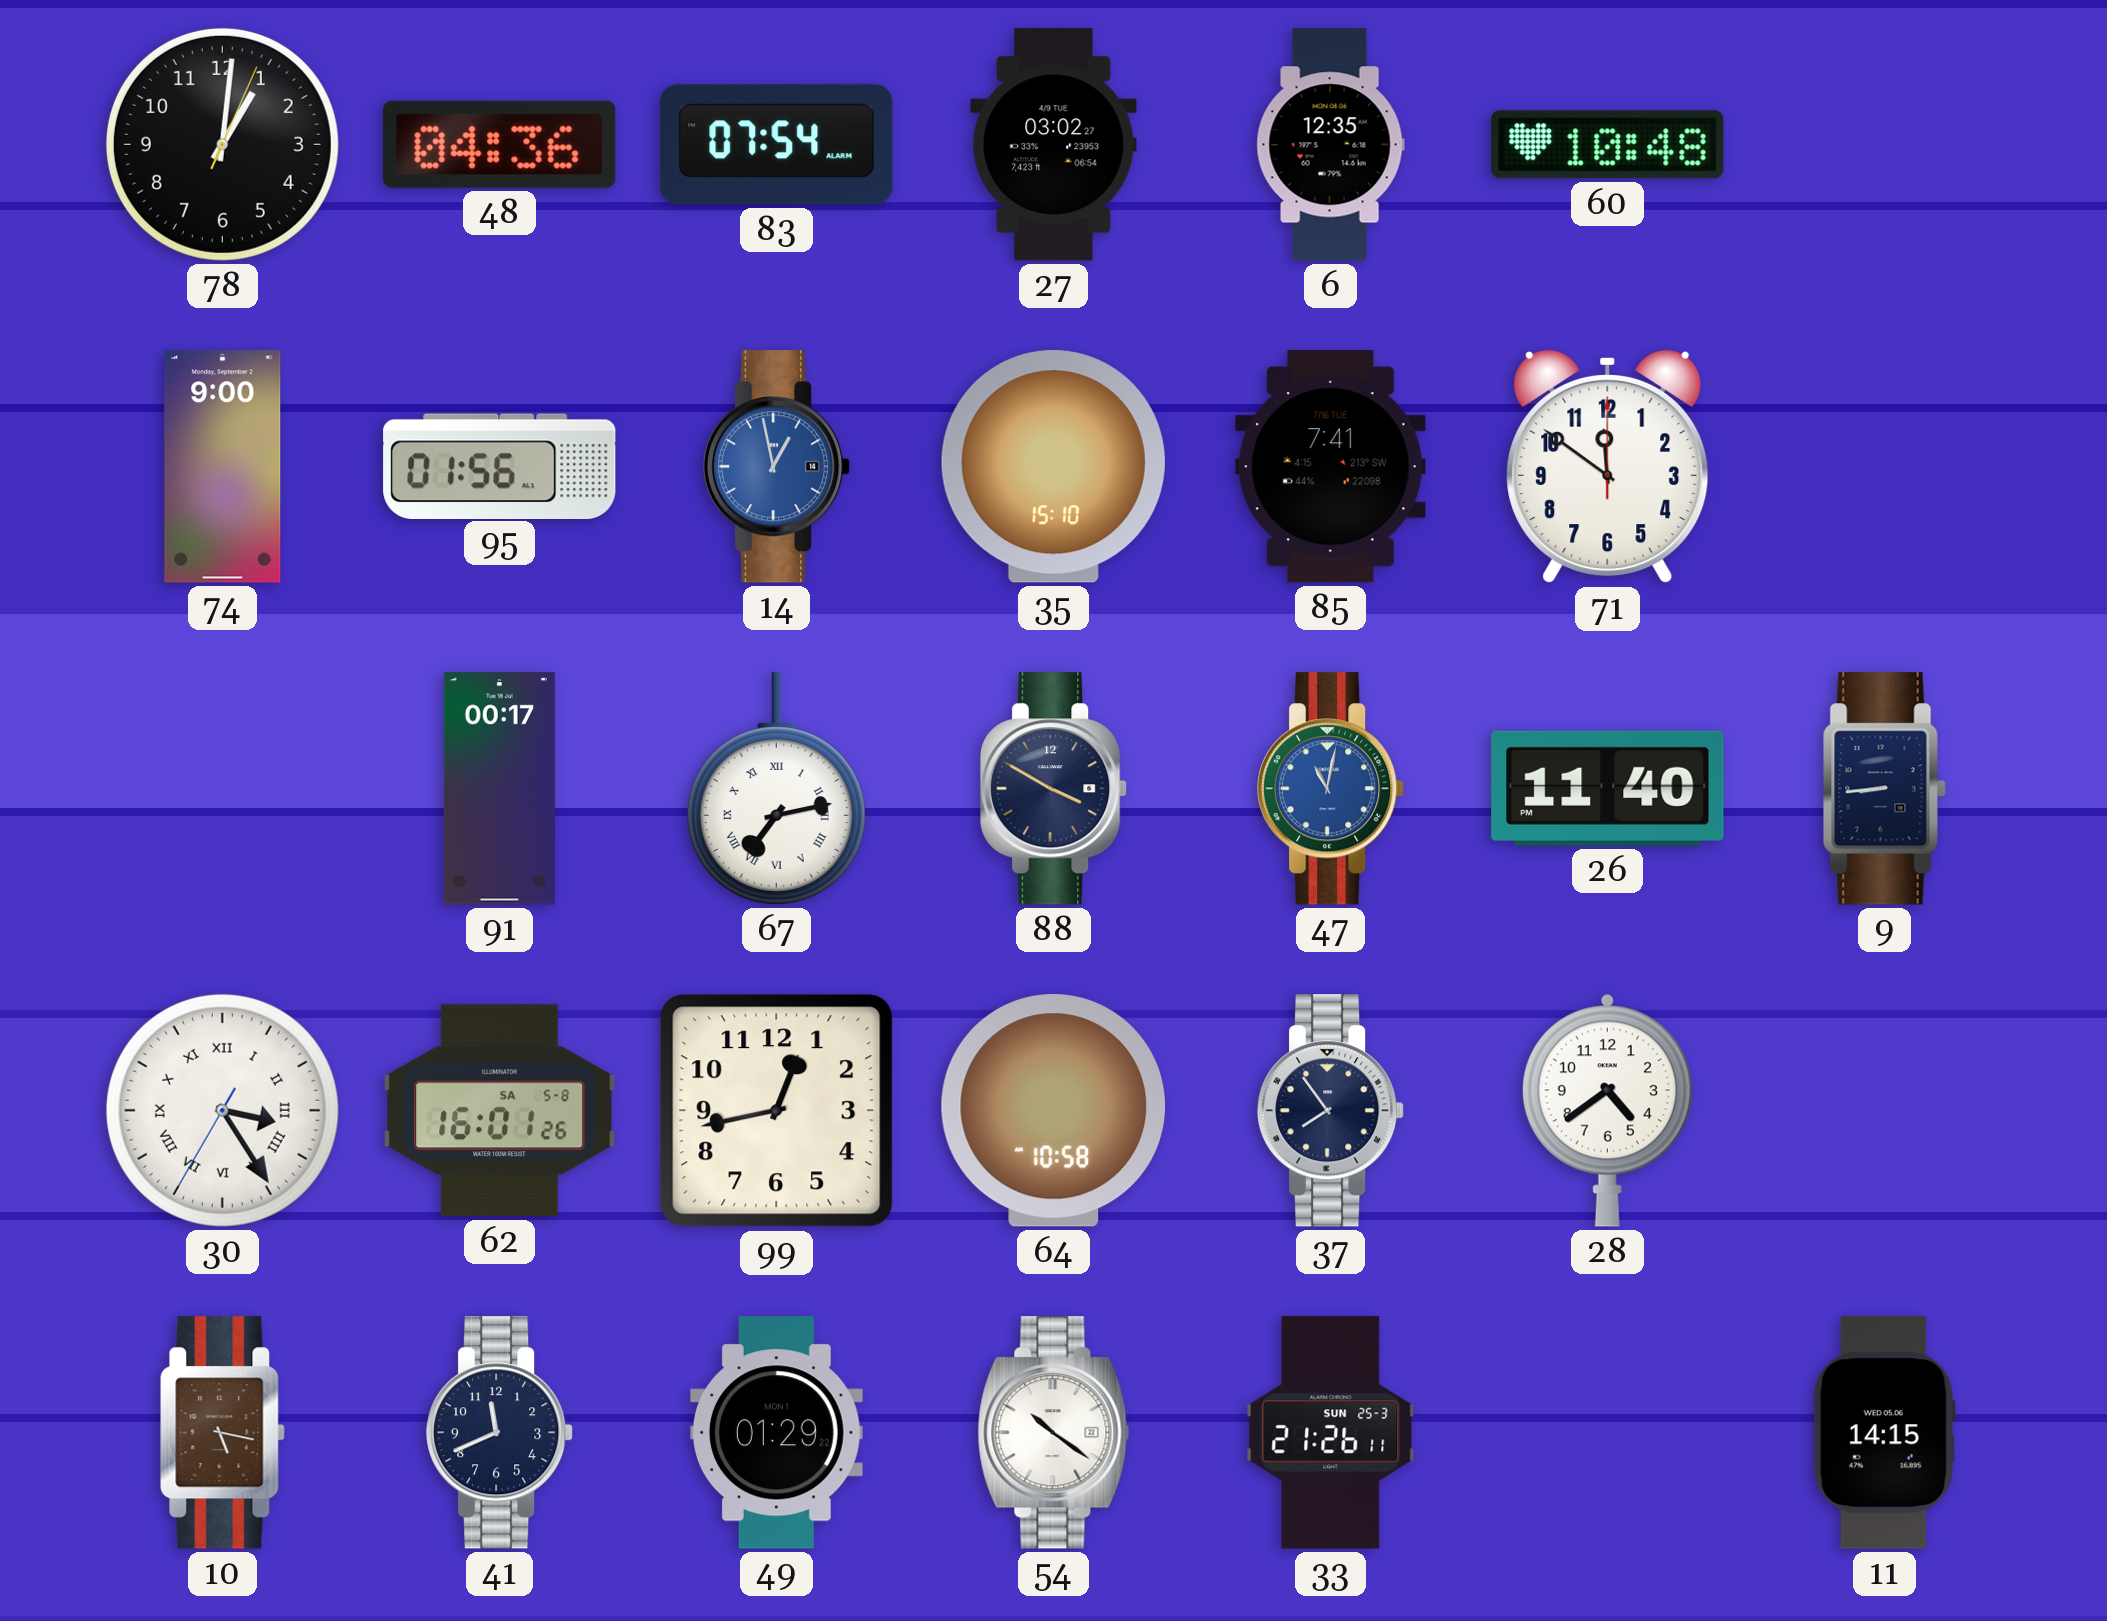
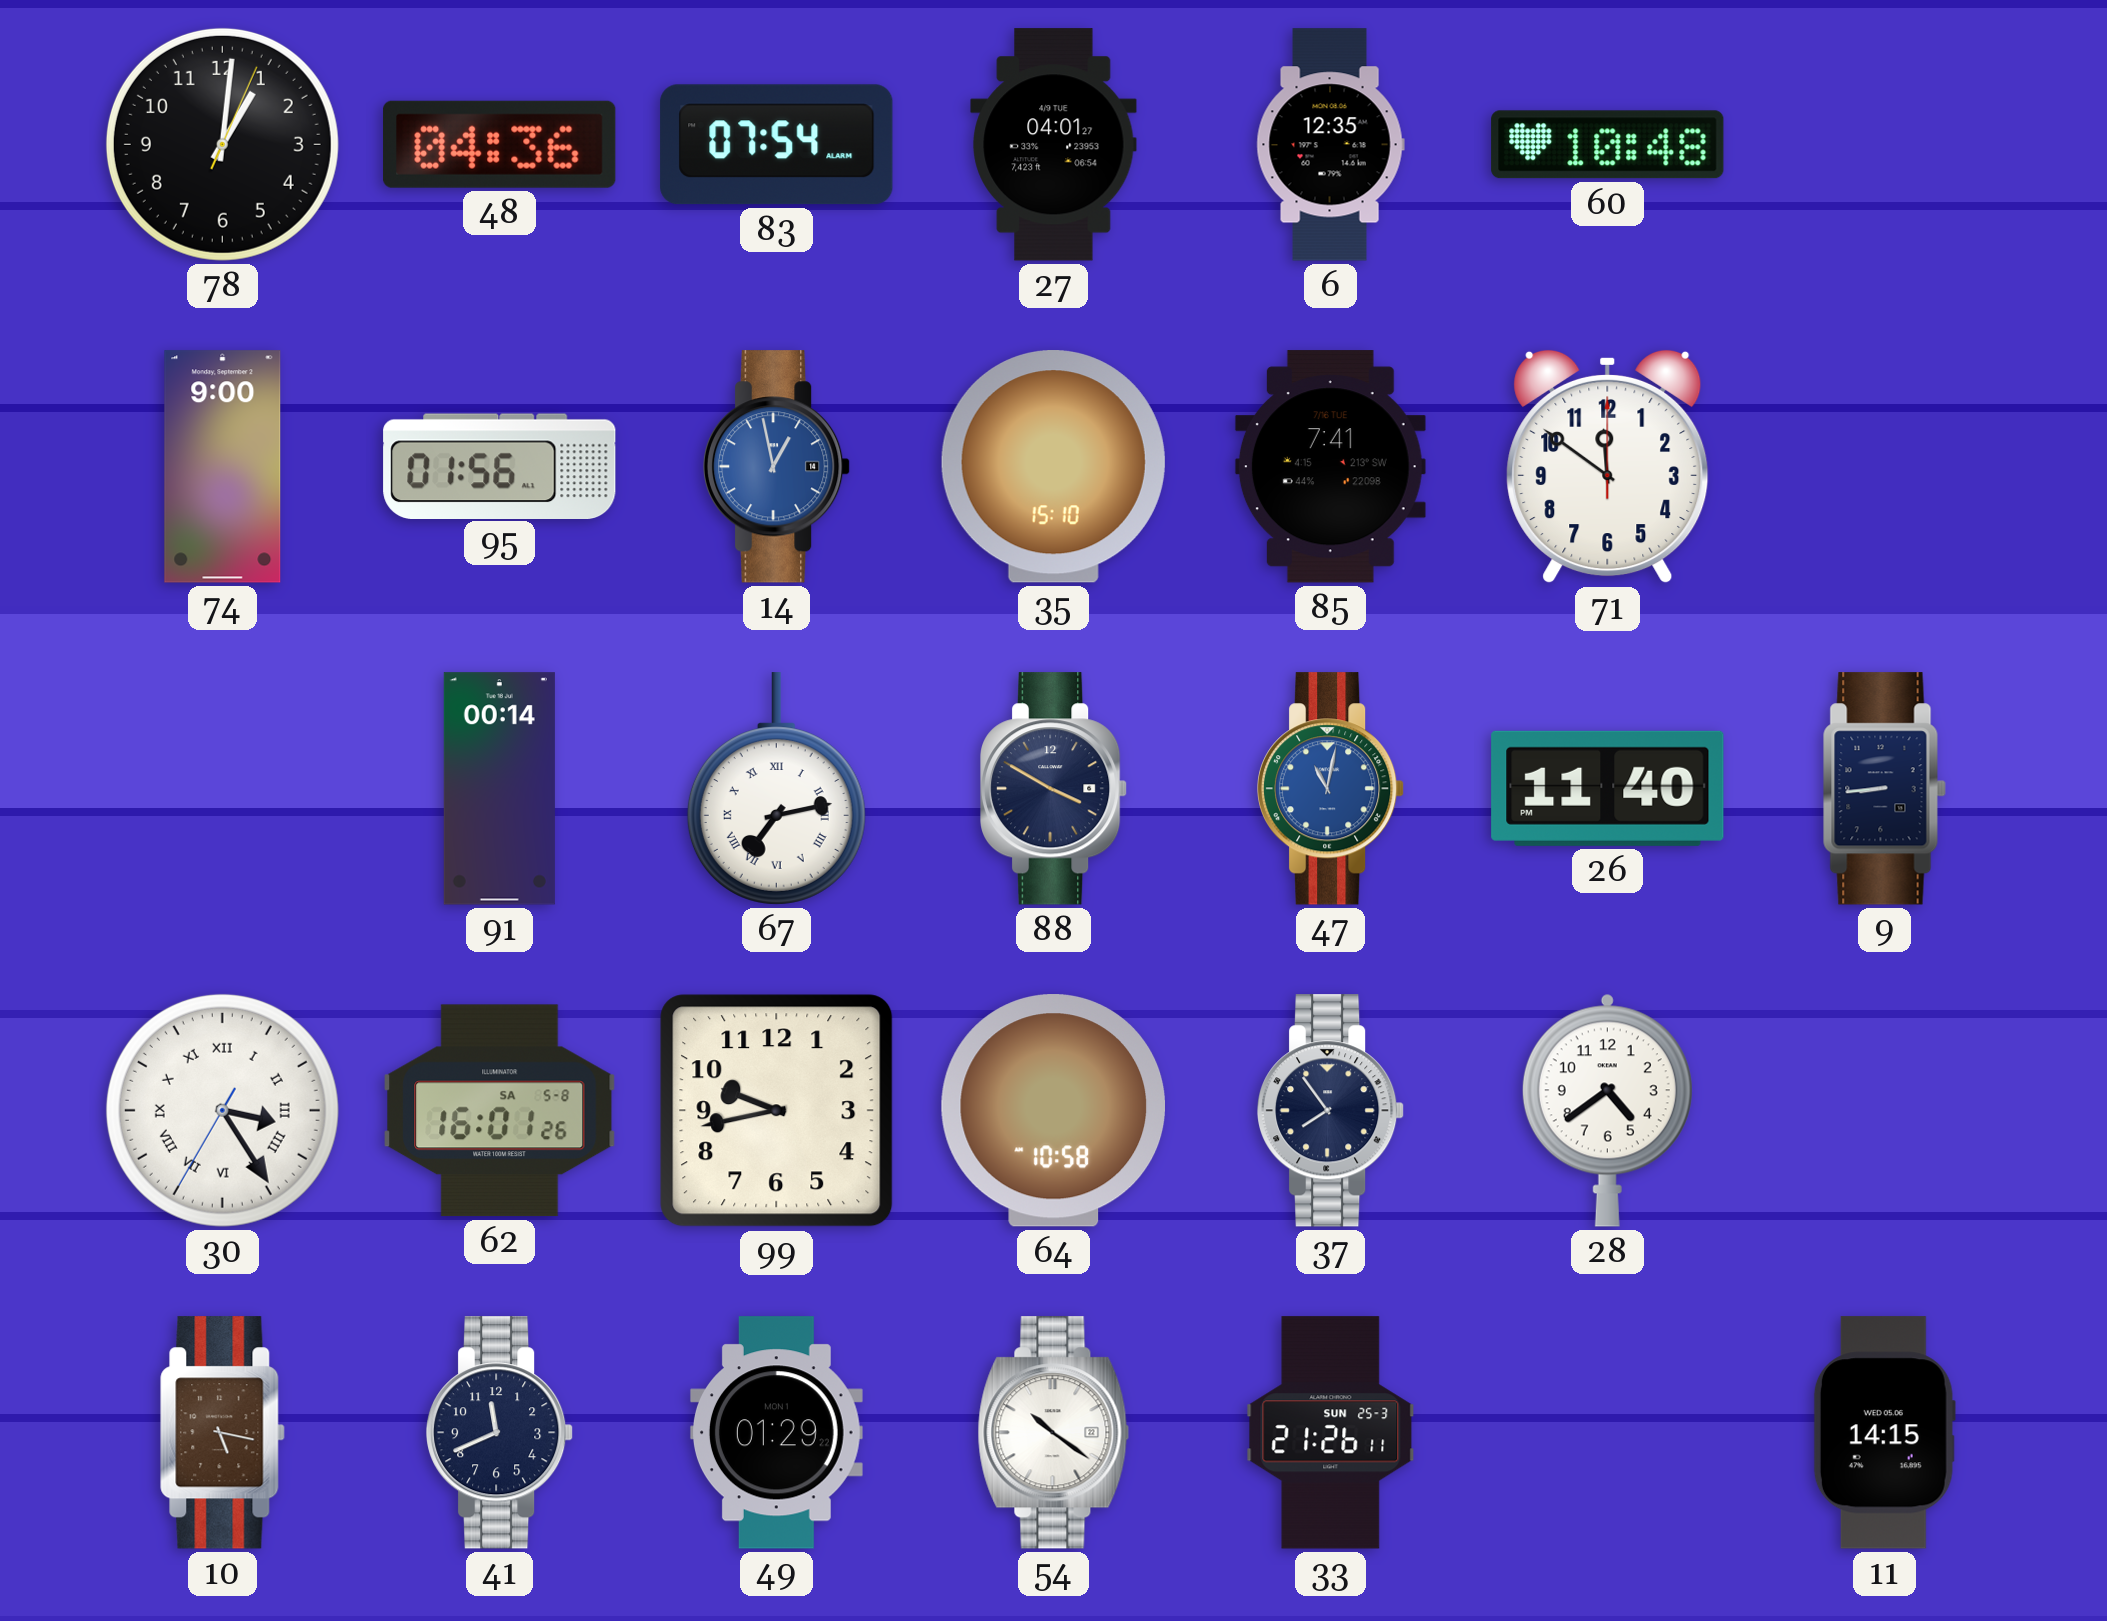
27: 03:02 -> 04:01 (1054, 145)
91: 00:17 -> 00:14 (499, 789)
99: 12:43 -> 9:43 (777, 1111)
